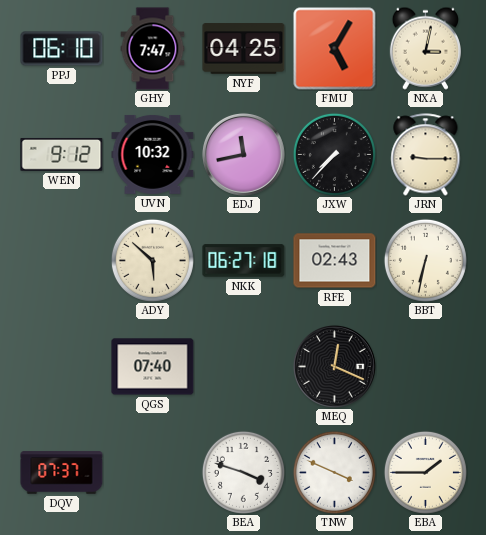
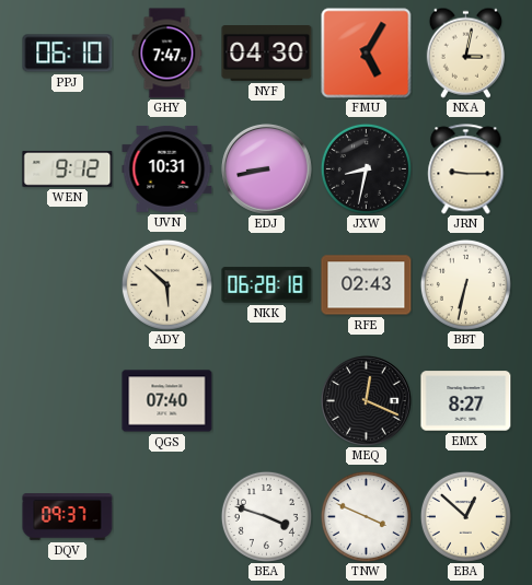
NYF: 04:25 -> 04:30 (267, 54)
UVN: 10:32 -> 10:31 (167, 168)
EDJ: 11:43 -> 8:43 (266, 168)
JXW: 7:37 -> 8:32 (366, 168)
NKK: 06:27 -> 06:28 (267, 285)
EMX: none -> 8:27 (466, 401)
DQV: 07:37 -> 09:37 (68, 517)
EBA: 1:45 -> 12:52 (465, 516)
